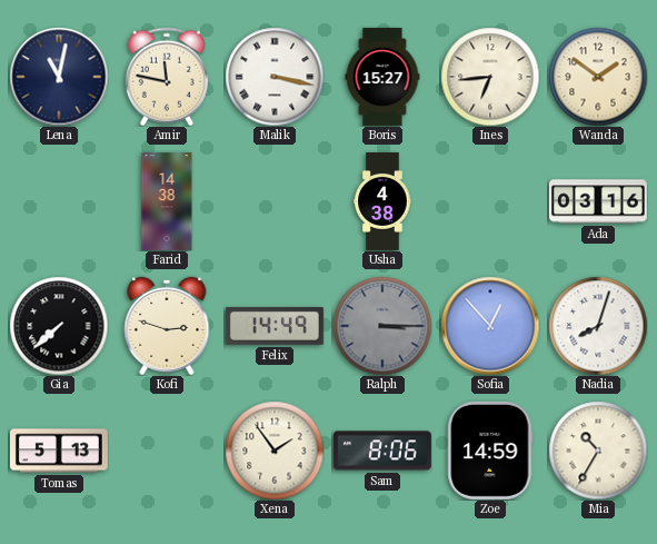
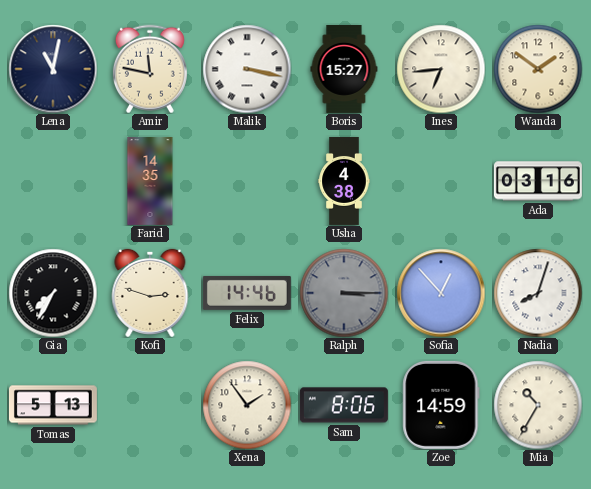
Farid: 14:38 -> 14:35 (150, 181)
Gia: 7:38 -> 7:35 (53, 293)
Felix: 14:49 -> 14:46 (247, 293)
